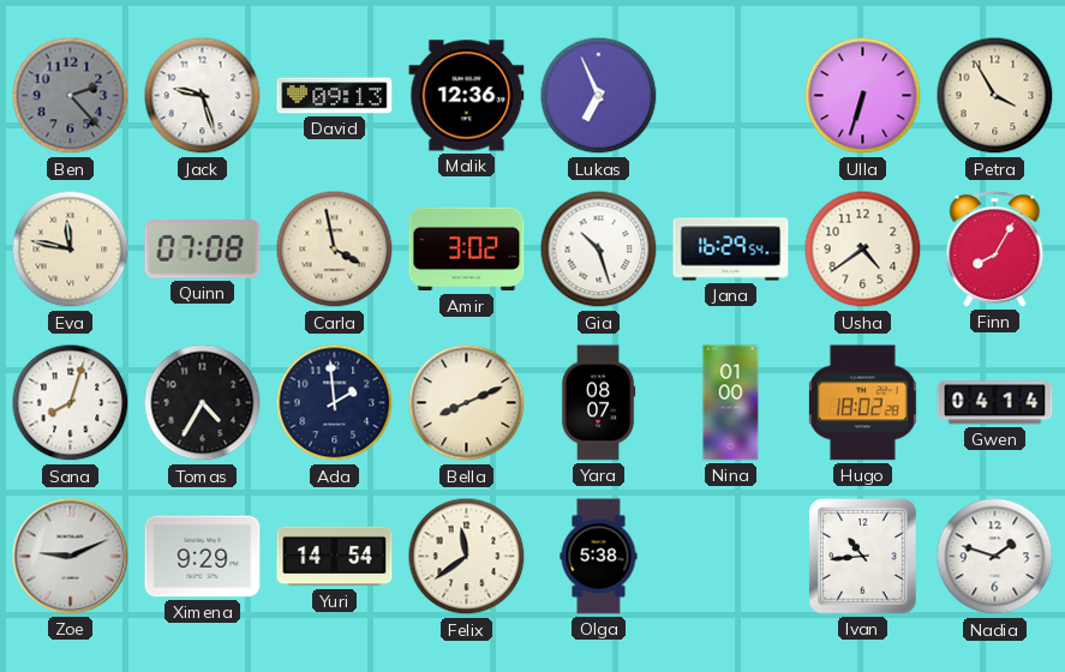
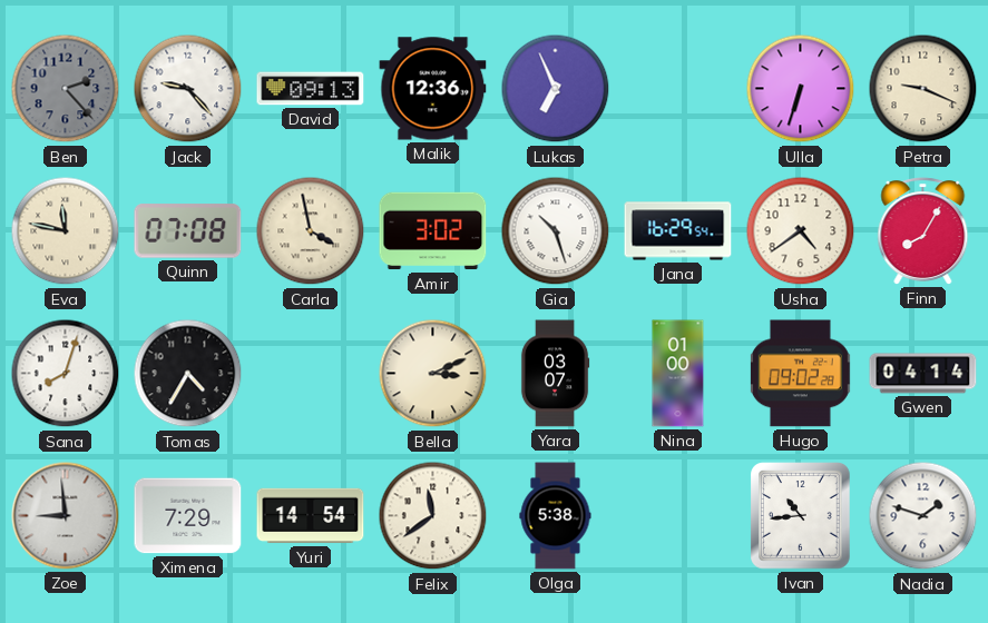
Jack: 9:27 -> 9:23 (188, 89)
Petra: 3:55 -> 9:19 (923, 89)
Ada: 1:59 -> none (335, 403)
Bella: 8:11 -> 3:11 (433, 374)
Yara: 08:07 -> 03:07 (555, 374)
Hugo: 18:02 -> 09:02 (800, 374)
Zoe: 9:11 -> 8:59 (66, 516)
Ximena: 9:29 -> 7:29 (188, 516)
